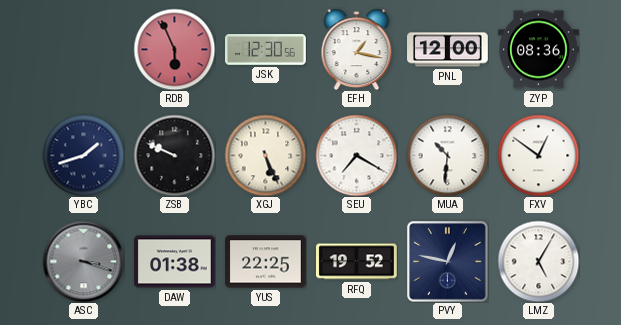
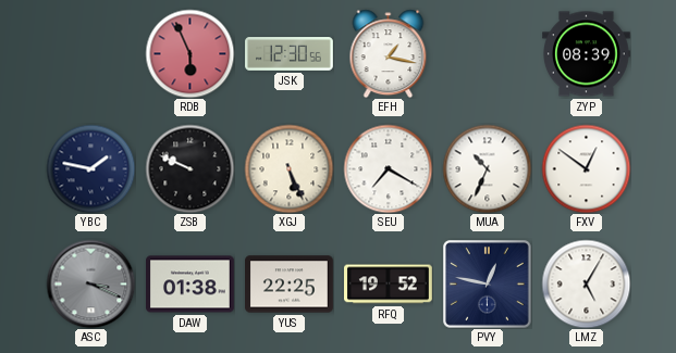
PNL: 12:00 -> none (448, 50)
ZYP: 08:36 -> 08:39 (587, 54)
YBC: 1:42 -> 1:47 (90, 168)
MUA: 10:31 -> 10:34 (487, 168)
ASC: 3:18 -> 3:19 (90, 283)
